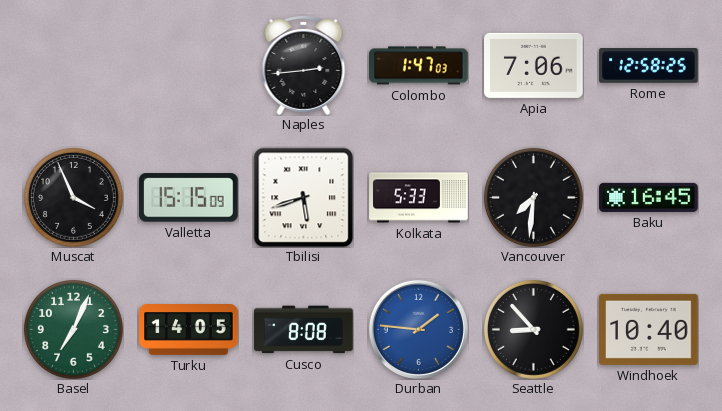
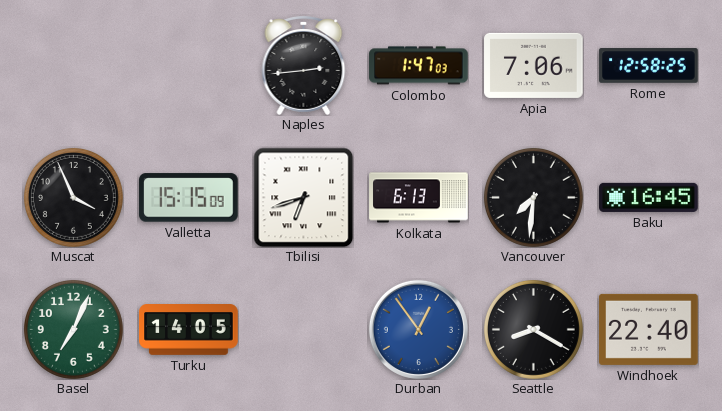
Tbilisi: 5:42 -> 6:42 (303, 197)
Kolkata: 5:33 -> 6:13 (419, 198)
Cusco: 8:08 -> none (304, 330)
Durban: 1:46 -> 12:54 (418, 329)
Seattle: 8:53 -> 8:20 (533, 329)
Windhoek: 10:40 -> 22:40 (649, 329)
